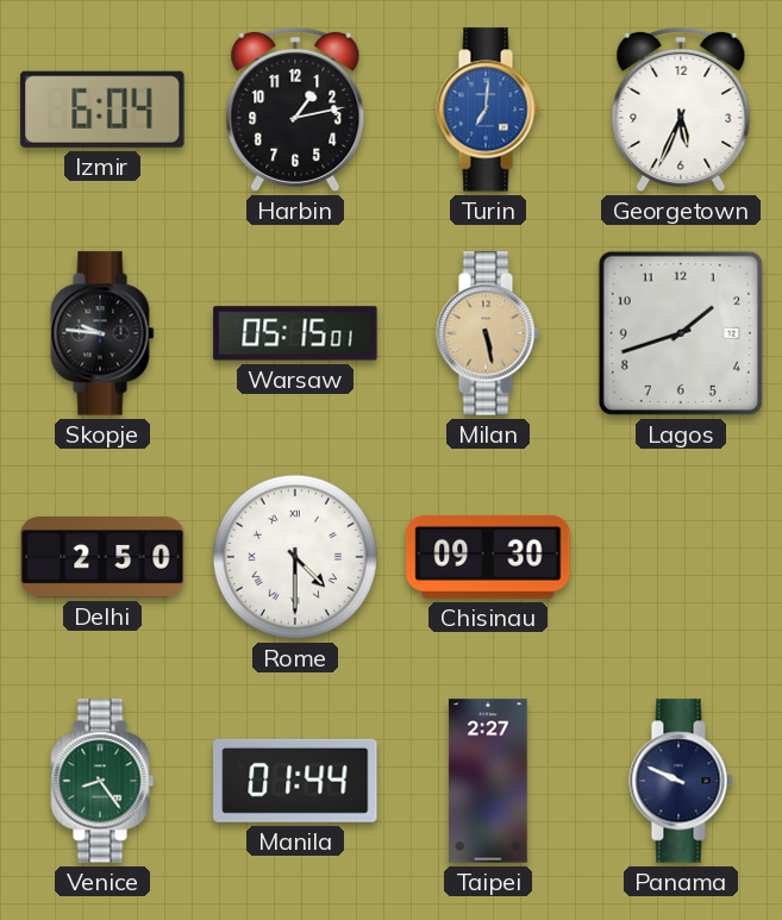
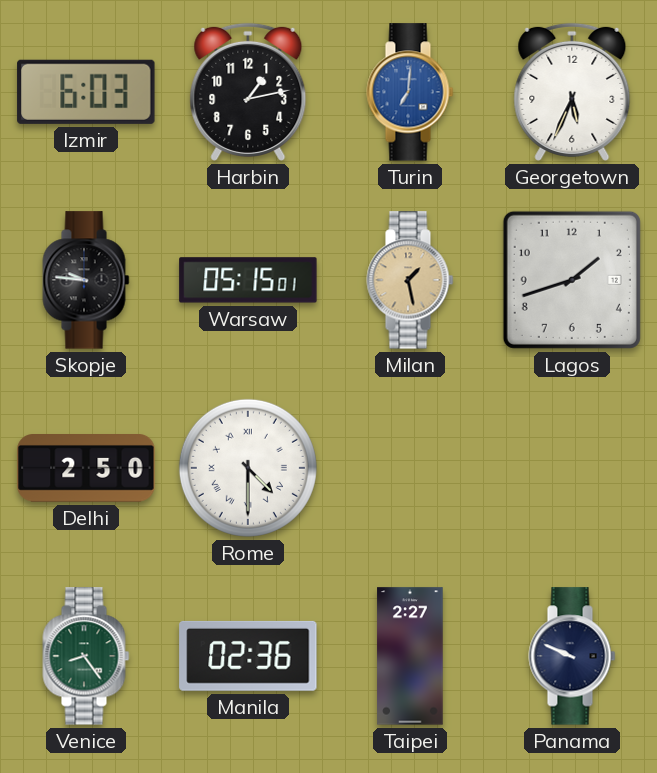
Izmir: 6:04 -> 6:03 (86, 92)
Milan: 5:28 -> 1:28 (410, 280)
Chisinau: 09:30 -> none (488, 557)
Manila: 01:44 -> 02:36 (248, 656)
